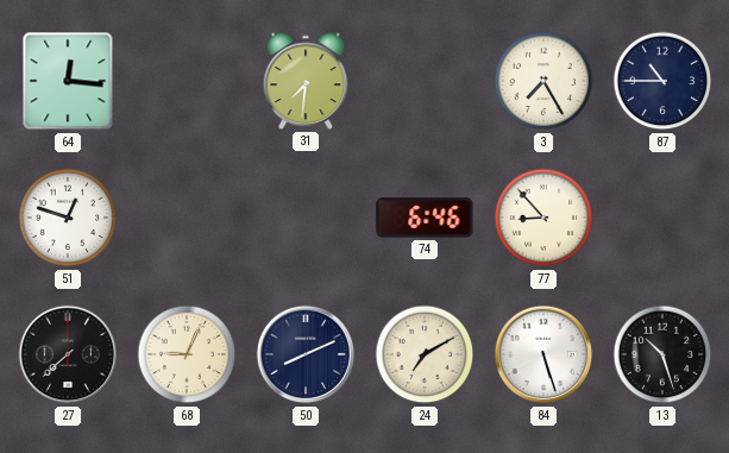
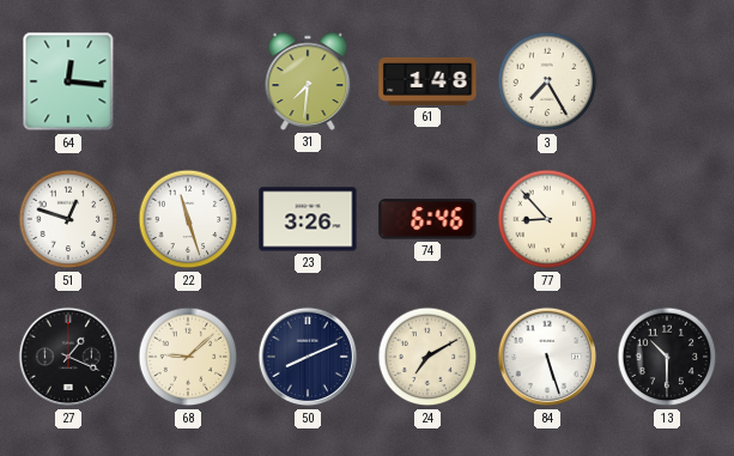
61: none -> 1:48 (427, 81)
87: 10:45 -> none (662, 81)
22: none -> 11:27 (188, 219)
23: none -> 3:26 (308, 219)
27: 7:38 -> 1:19 (68, 357)
68: 9:04 -> 9:08 (188, 357)
13: 10:27 -> 10:30 (667, 357)
